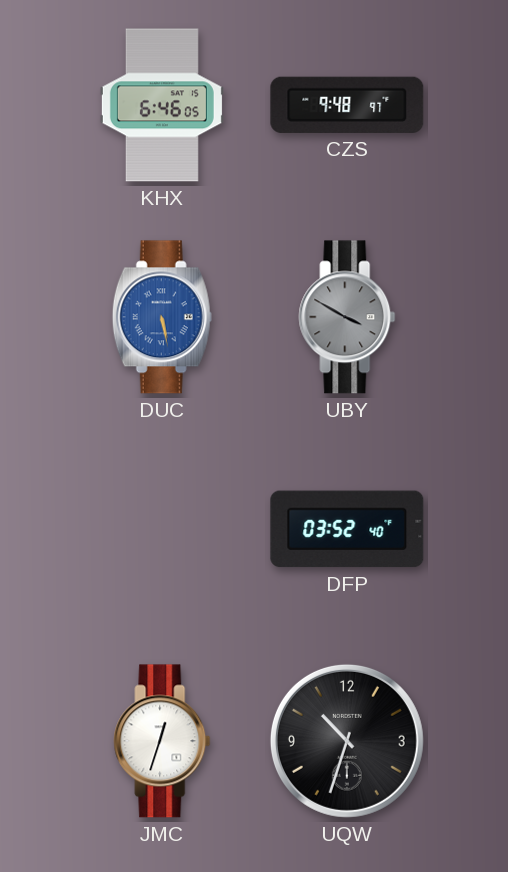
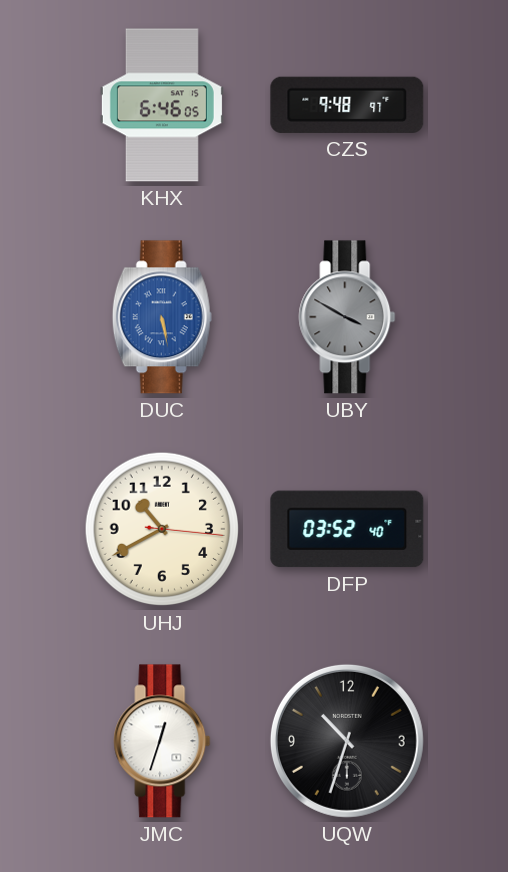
UHJ: none -> 10:40 (162, 529)
